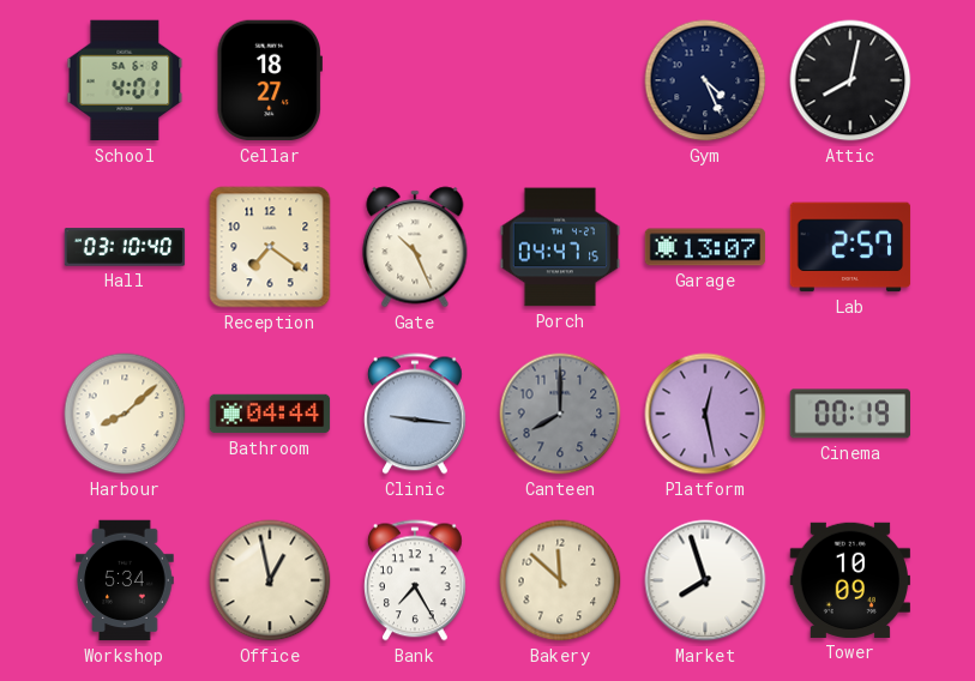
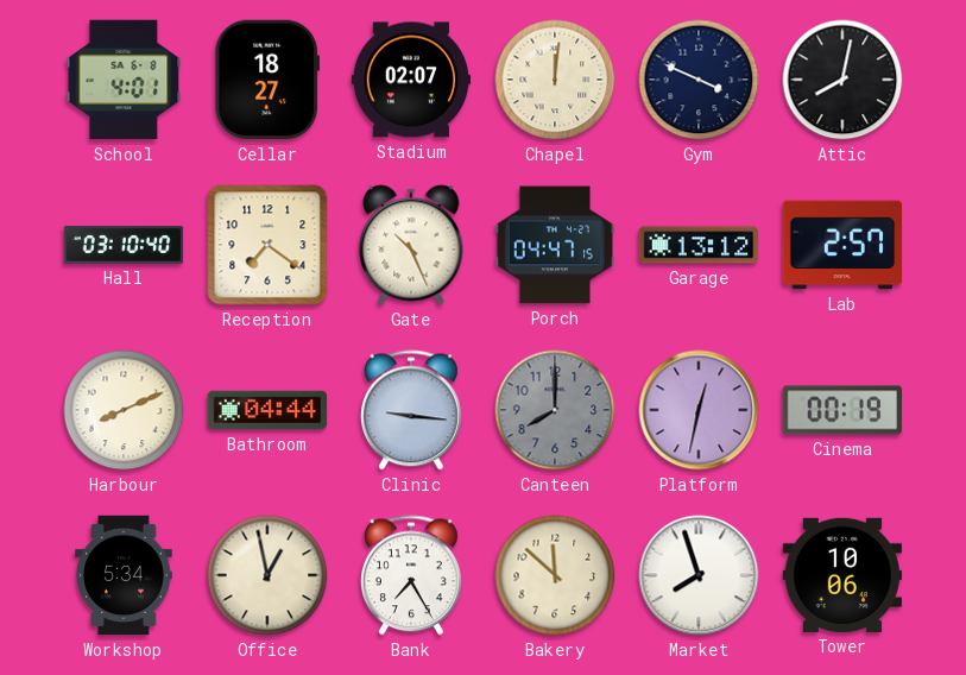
Stadium: none -> 02:07 (411, 80)
Chapel: none -> 12:01 (555, 80)
Gym: 4:26 -> 3:49 (699, 80)
Garage: 13:07 -> 13:12 (699, 245)
Harbour: 8:08 -> 8:11 (124, 410)
Platform: 12:28 -> 12:32 (699, 410)
Tower: 10:09 -> 10:06 (842, 575)
